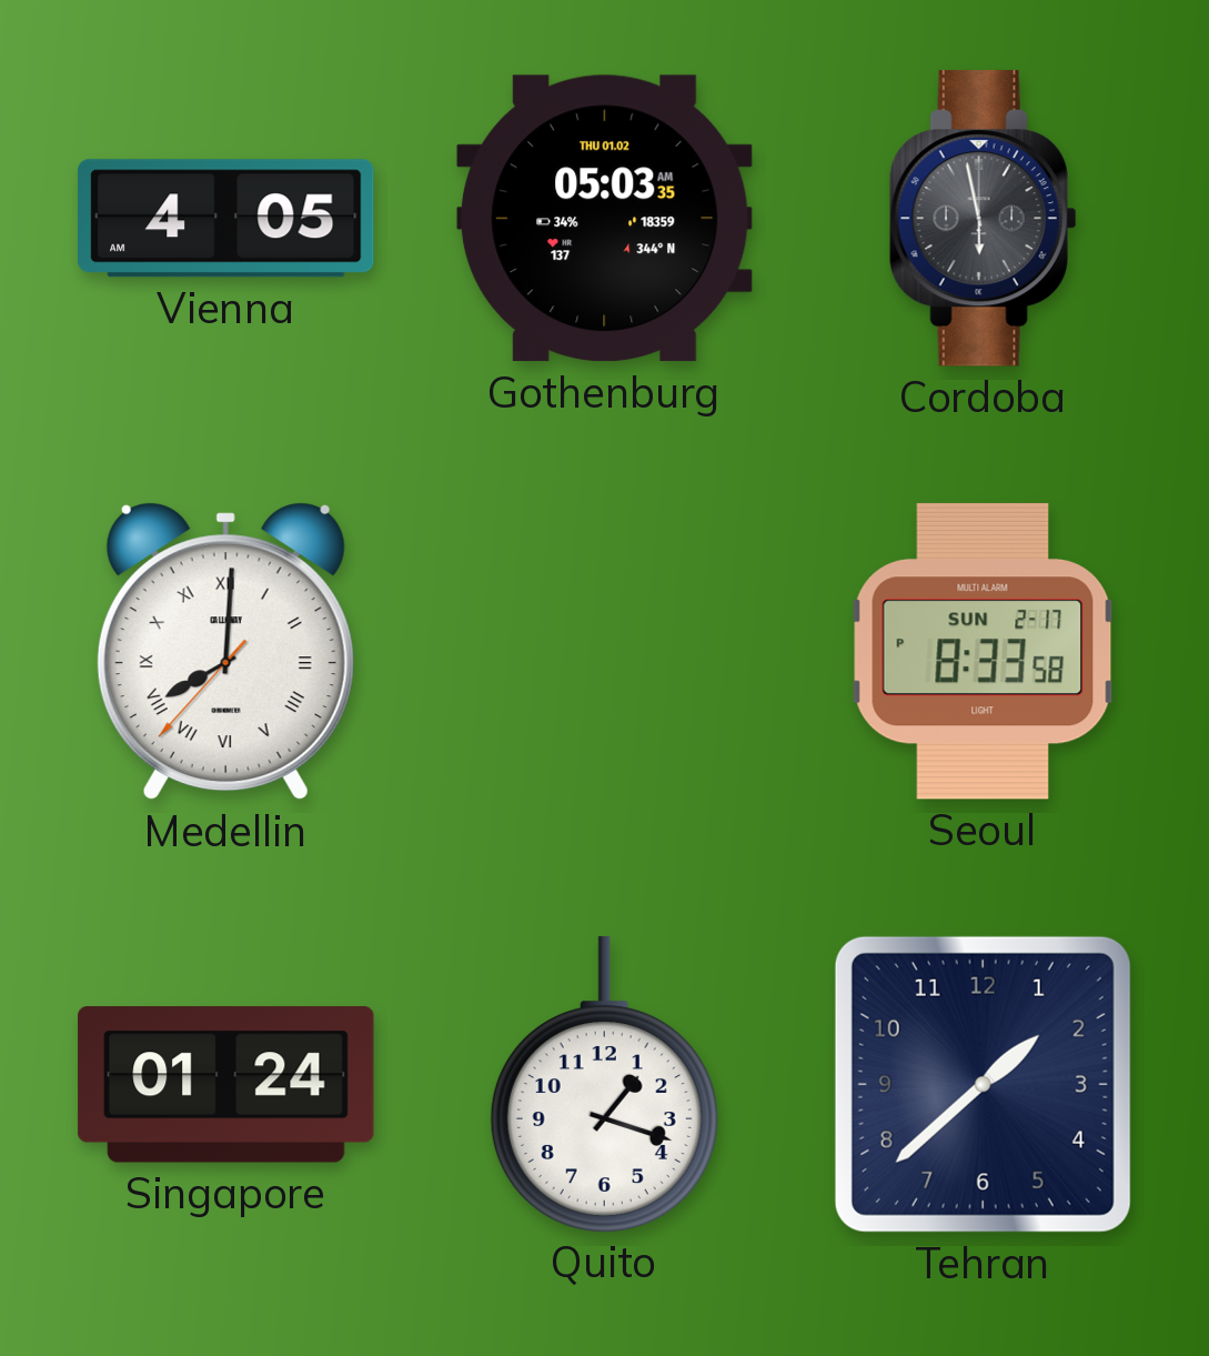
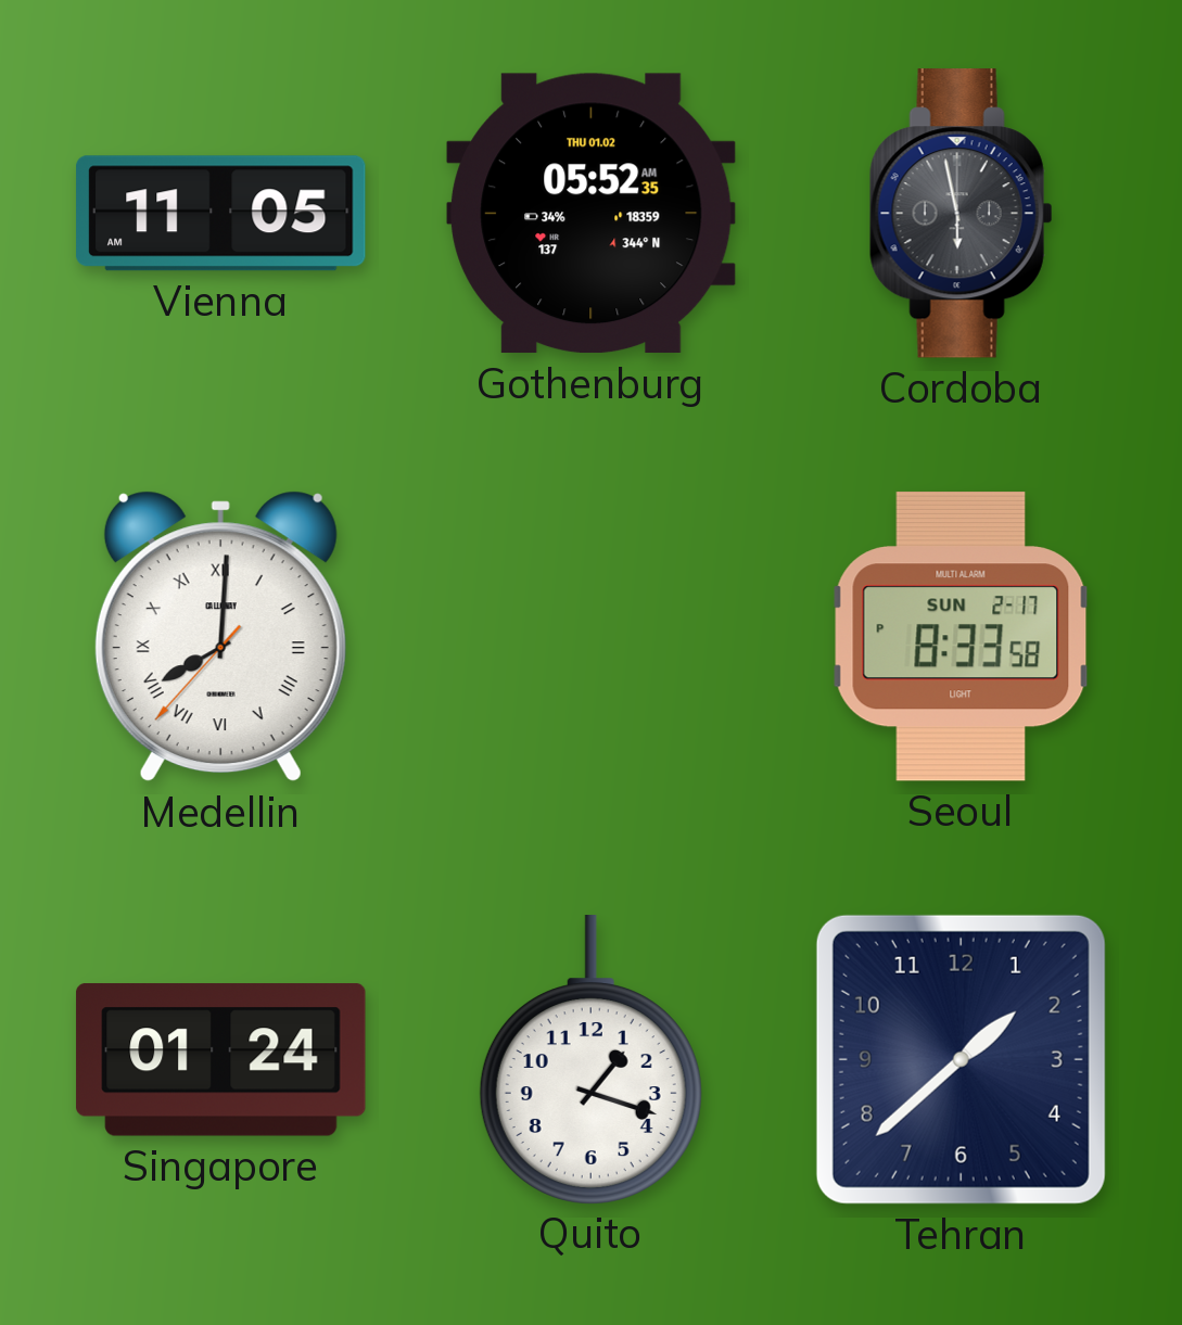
Vienna: 4:05 -> 11:05 (221, 214)
Gothenburg: 05:03 -> 05:52 (592, 214)
